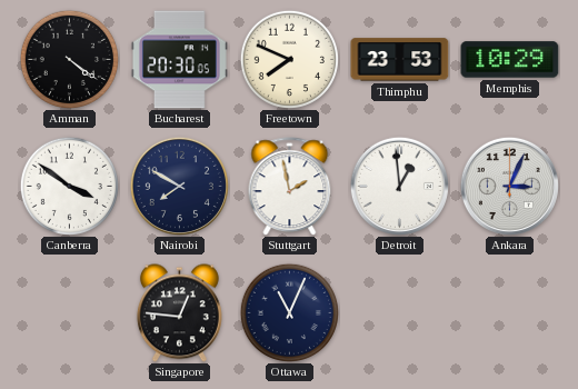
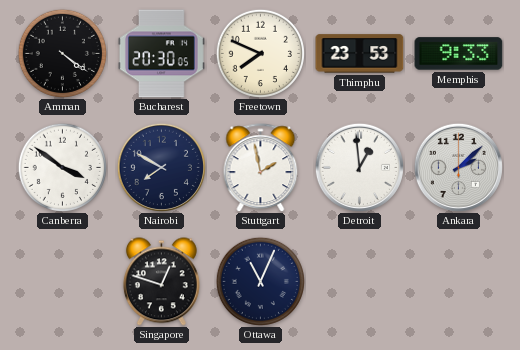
Memphis: 10:29 -> 9:33 (459, 54)
Ankara: 3:04 -> 2:08 (458, 167)
Singapore: 12:46 -> 12:48 (161, 282)
